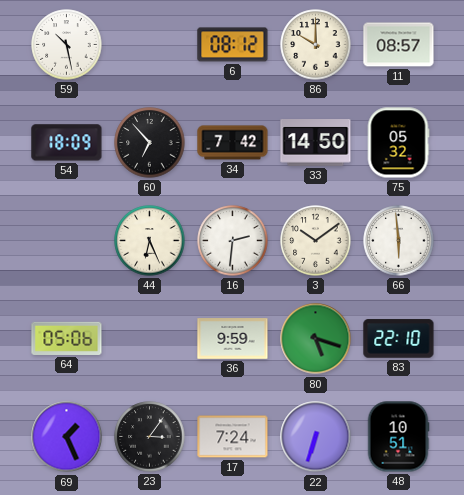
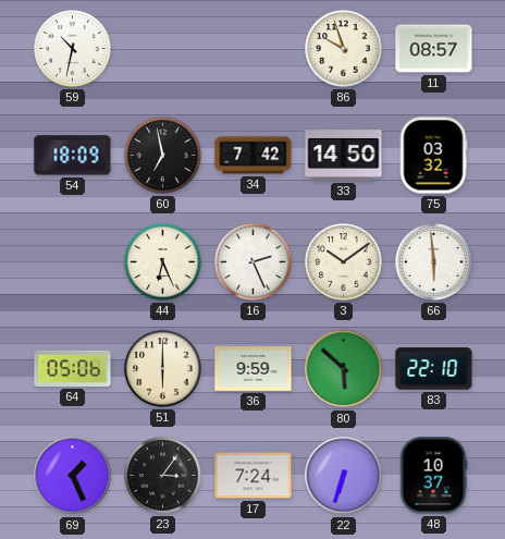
59: 10:28 -> 10:32 (73, 49)
6: 08:12 -> none (233, 45)
86: 10:00 -> 9:57 (344, 49)
60: 6:53 -> 6:58 (163, 156)
75: 05:32 -> 03:32 (433, 156)
16: 2:31 -> 2:26 (254, 262)
51: none -> 6:00 (163, 369)
80: 5:18 -> 5:52 (344, 369)
48: 10:51 -> 10:37 (433, 476)
